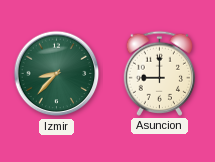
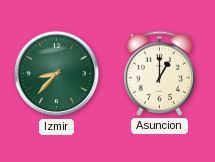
Asuncion: 9:00 -> 1:00 (159, 73)
